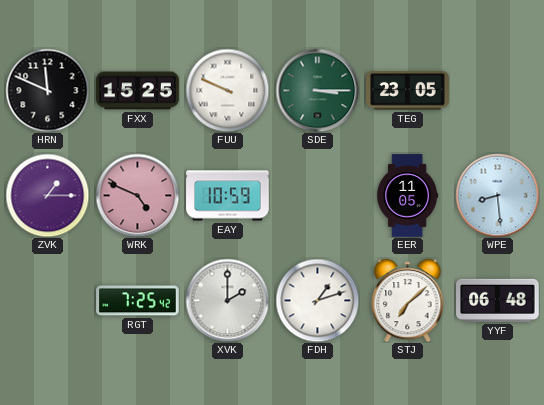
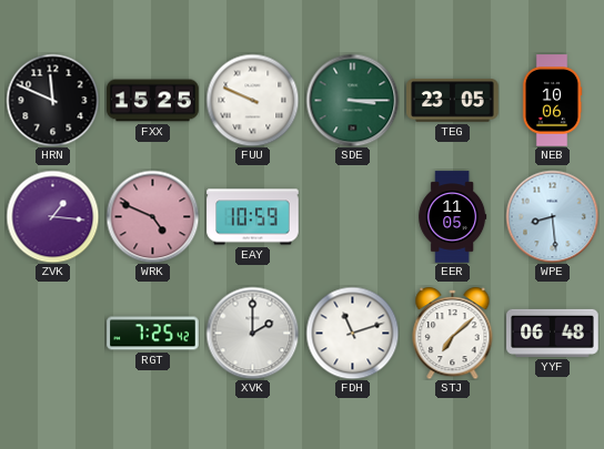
NEB: none -> 10:06 (552, 101)
ZVK: 1:15 -> 1:16 (52, 216)
FDH: 1:12 -> 11:12 (352, 333)
